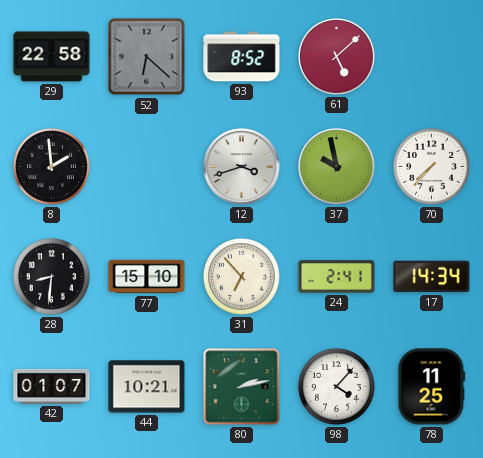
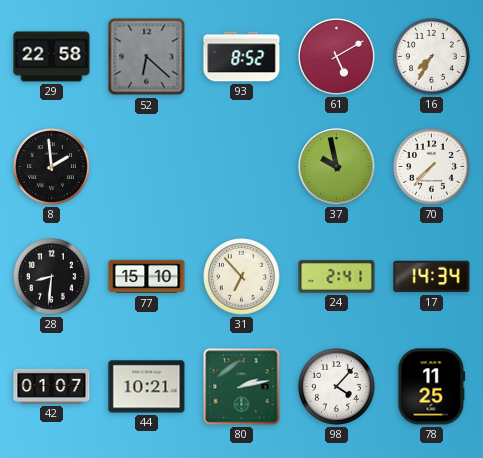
61: 5:08 -> 5:10 (337, 57)
16: none -> 7:35 (432, 57)
12: 3:42 -> none (242, 167)
